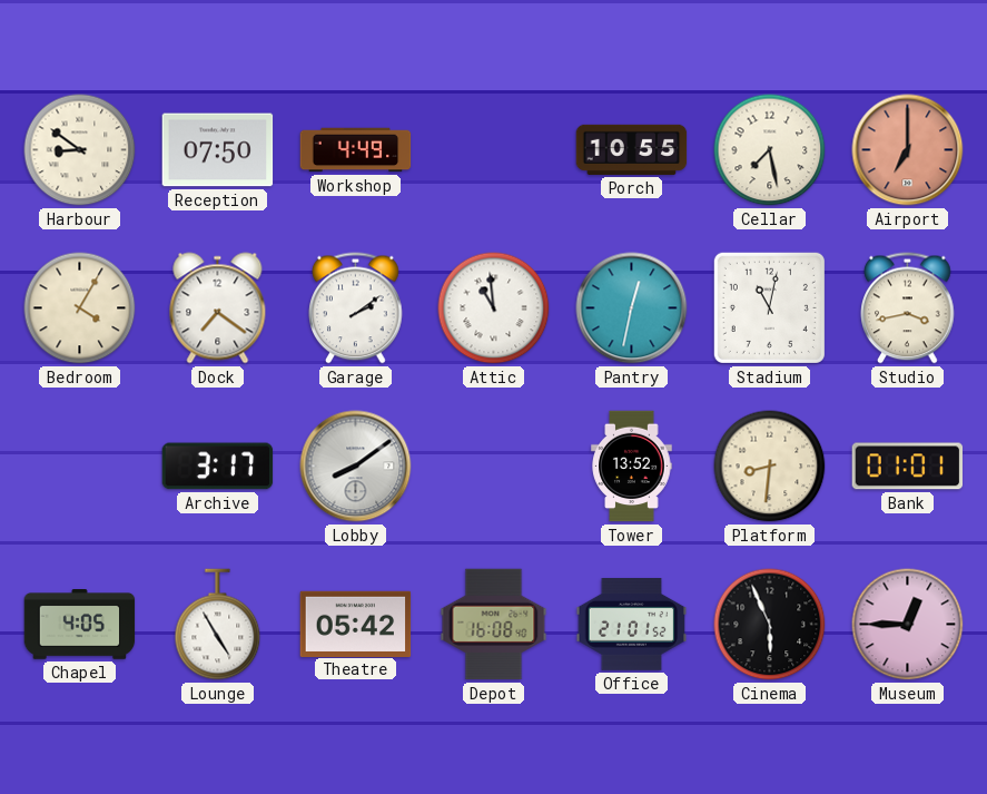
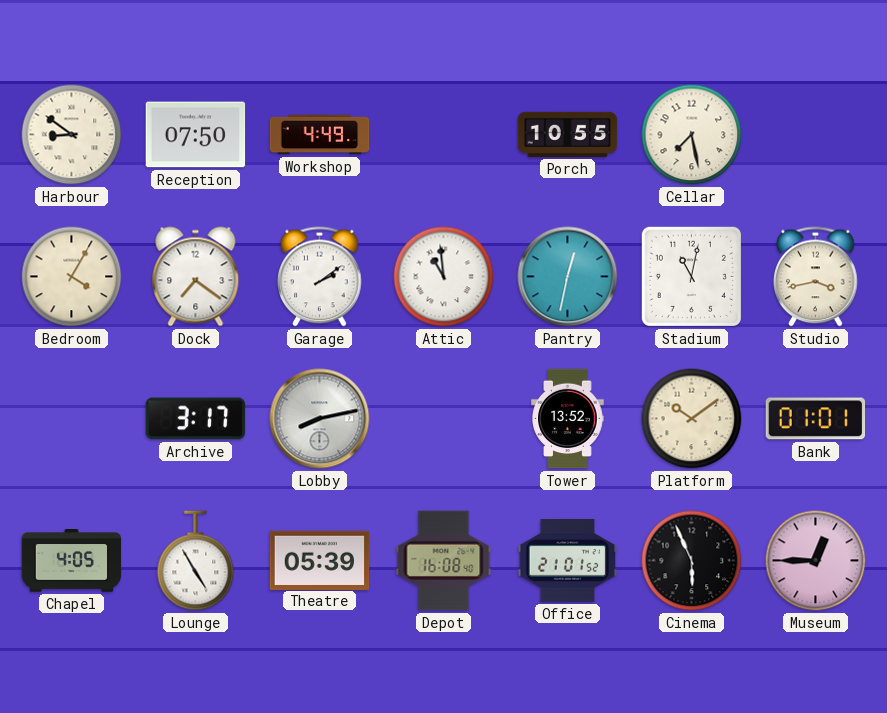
Airport: 7:00 -> none (908, 150)
Lobby: 8:09 -> 8:13 (320, 419)
Platform: 8:31 -> 10:09 (692, 419)
Theatre: 05:42 -> 05:39 (320, 560)
